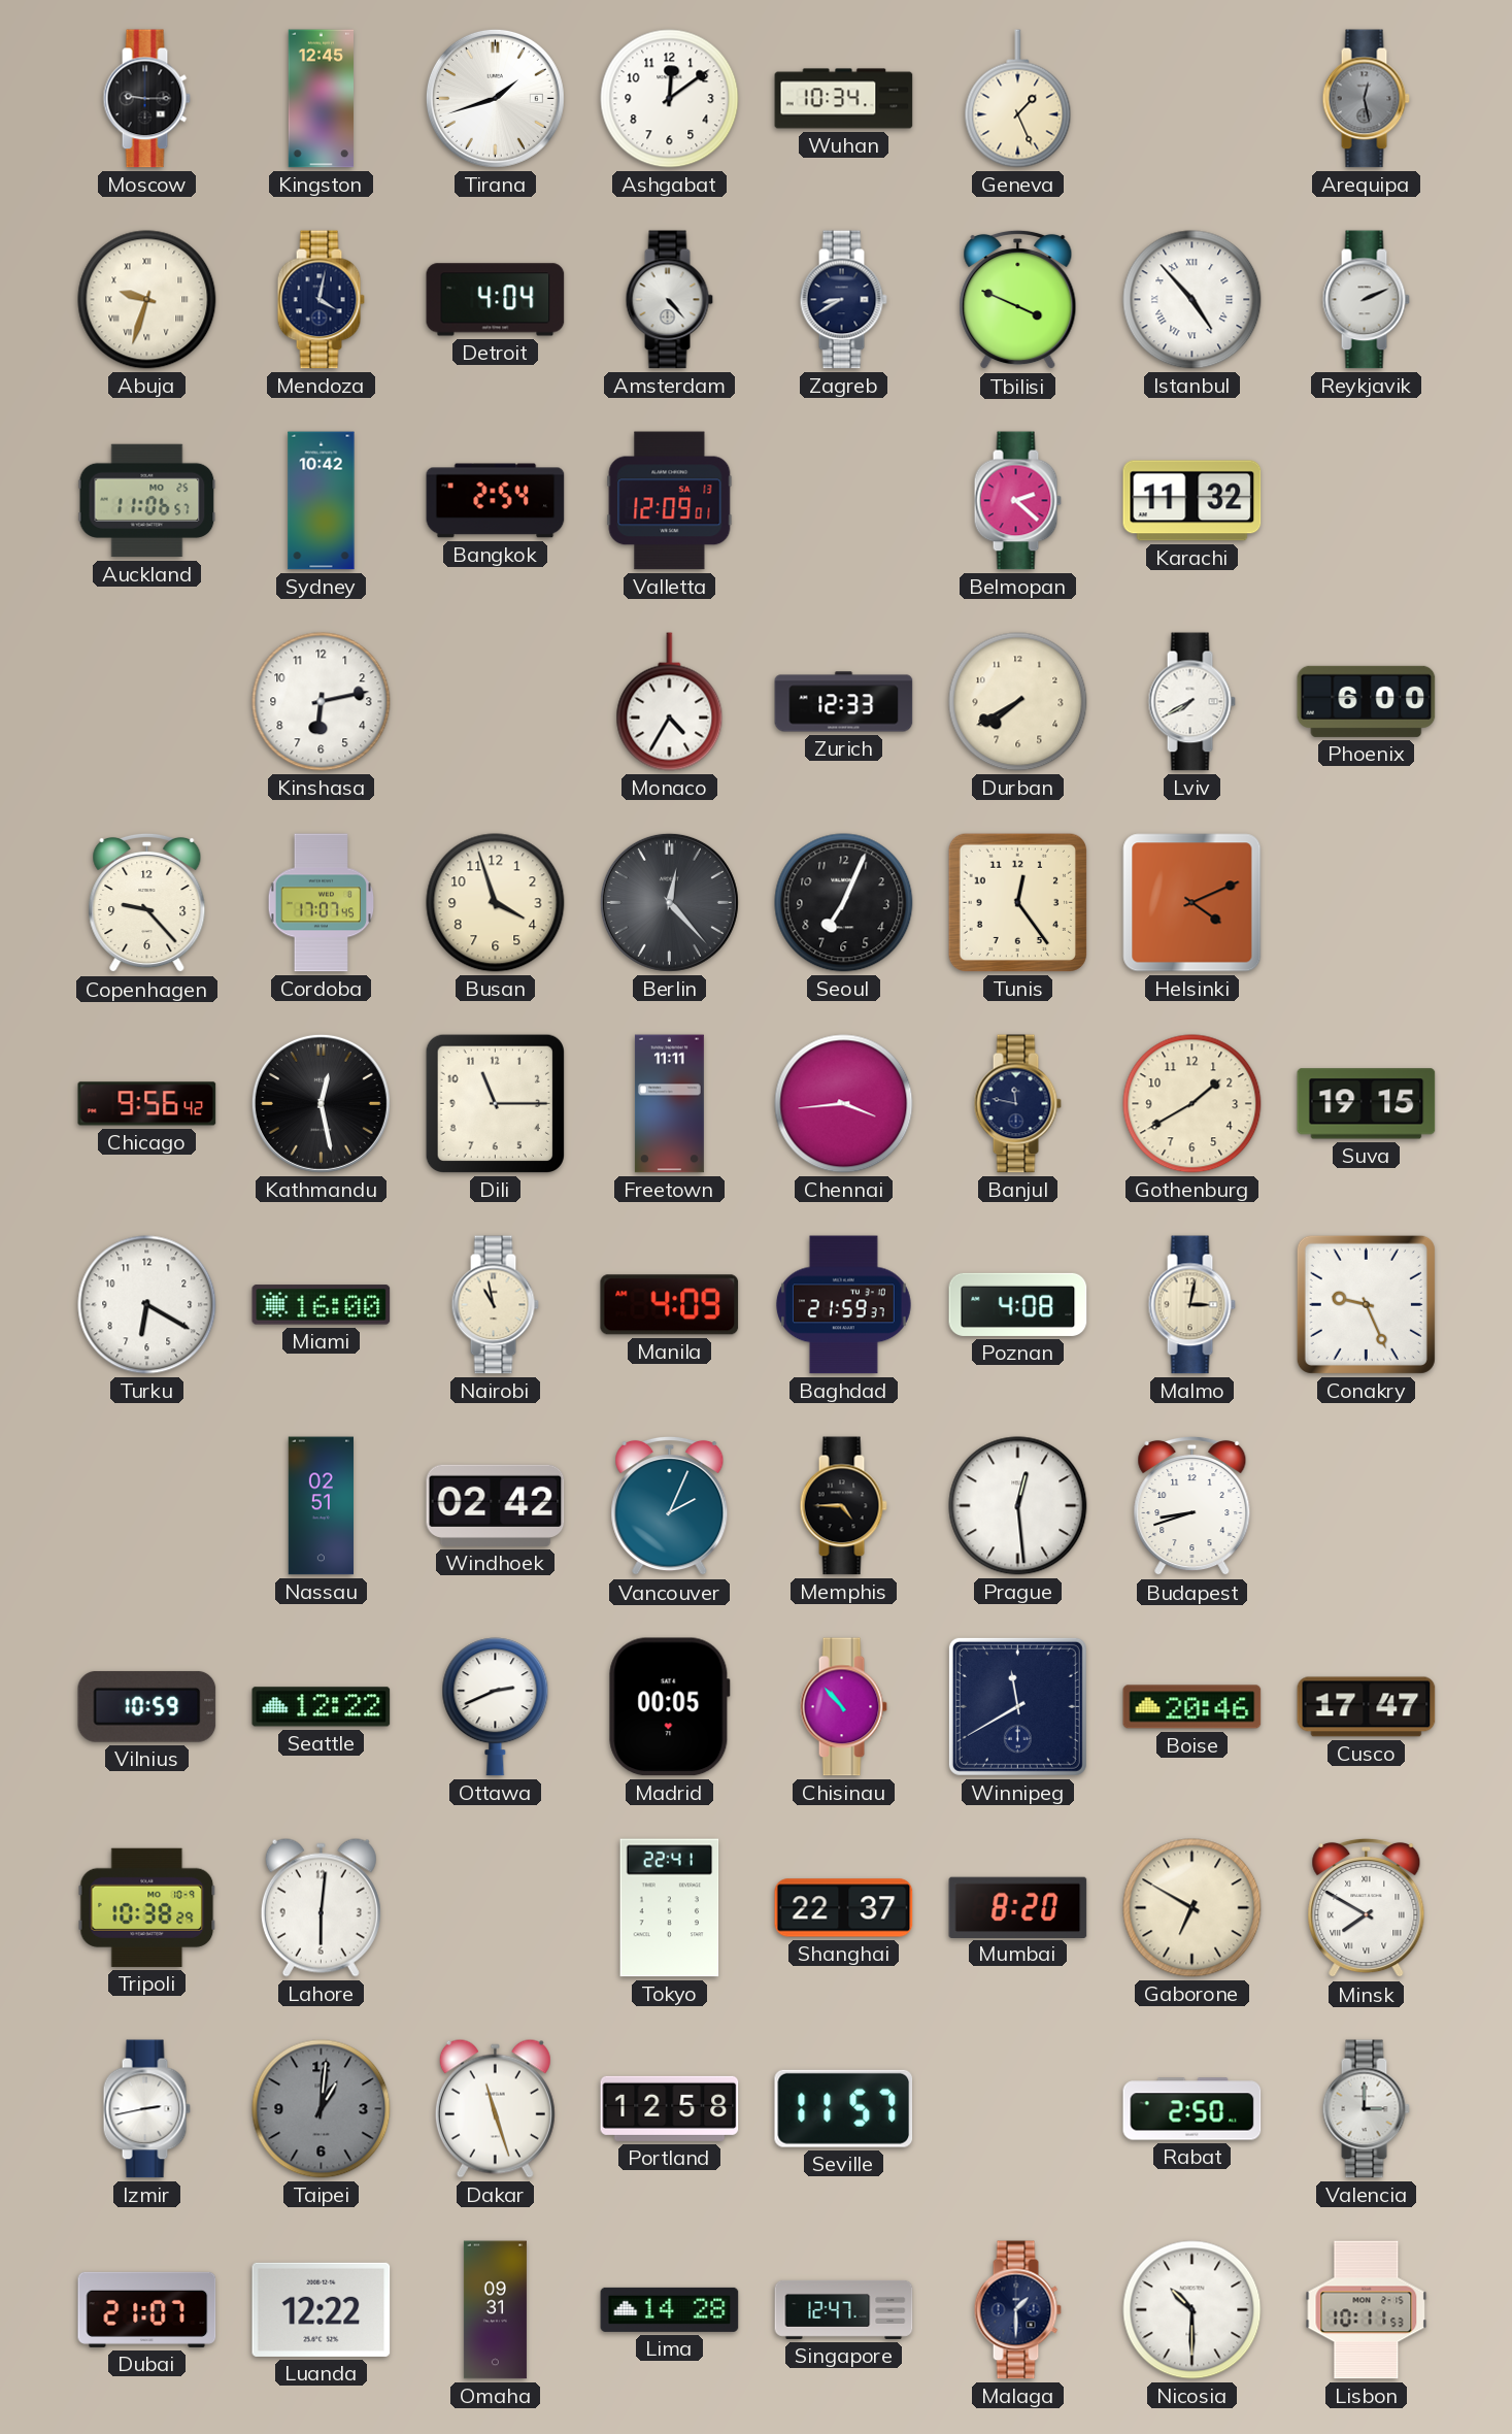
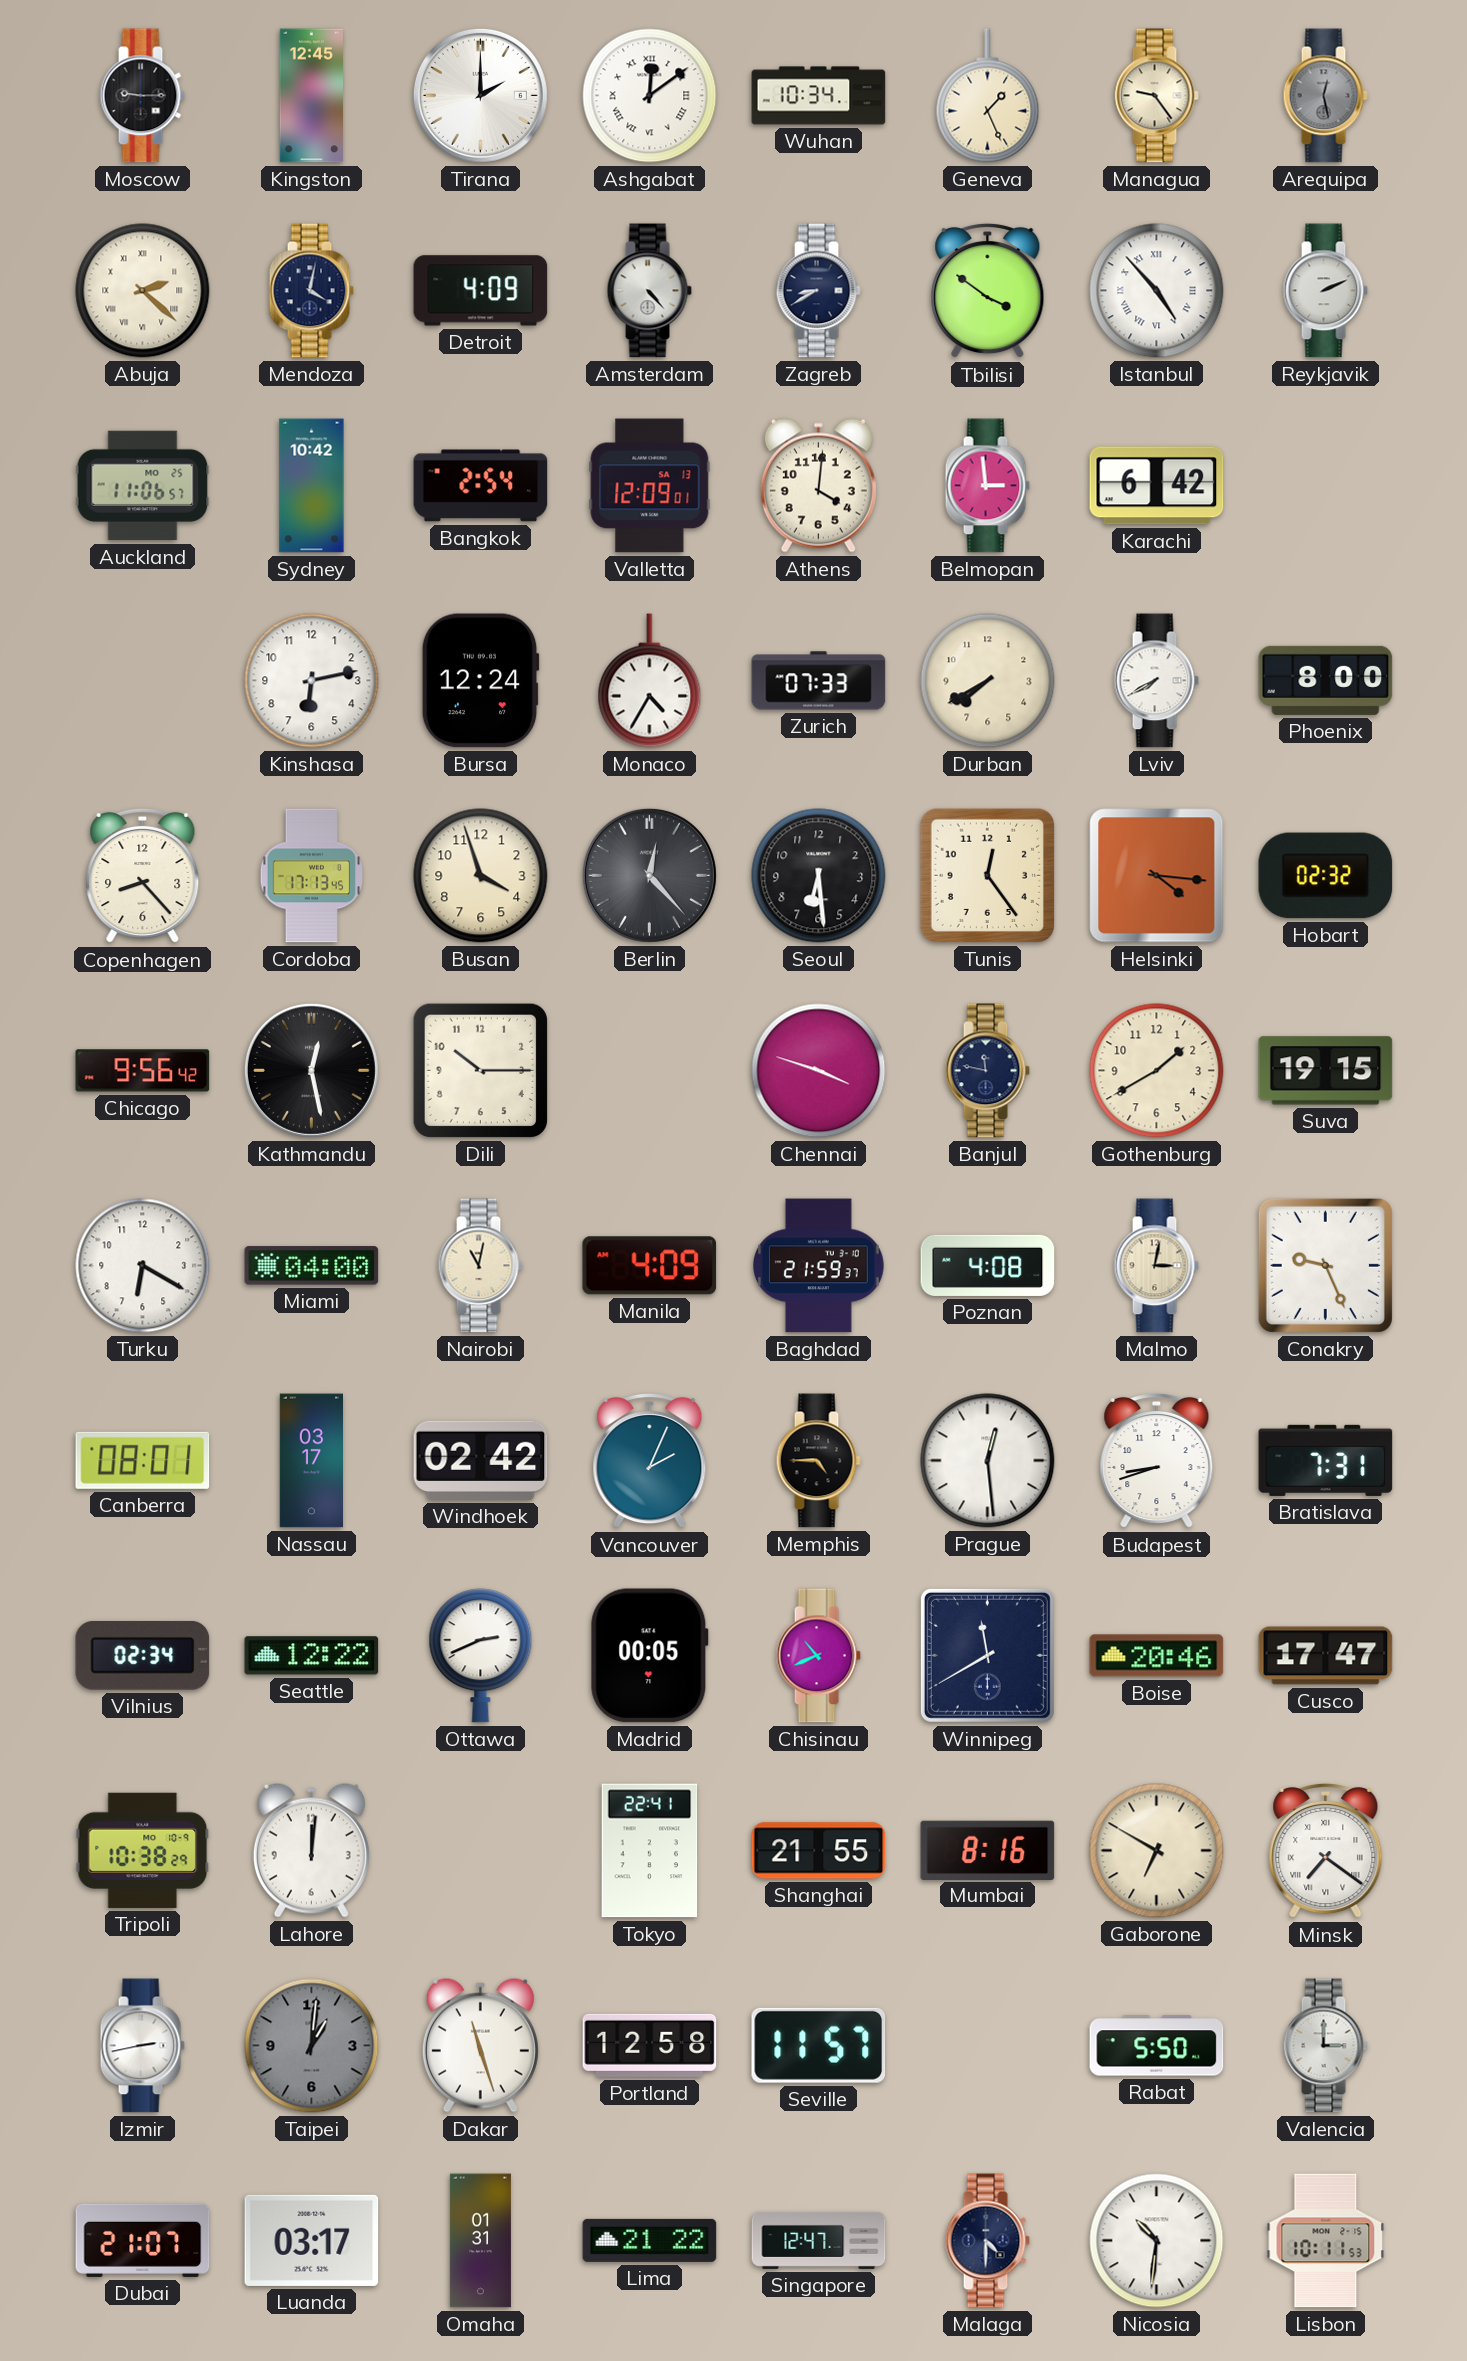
Tirana: 1:42 -> 2:00 (480, 95)
Ashgabat numerals: Arabic -> Roman (650, 96)
Managua: none -> 9:24 (1156, 96)
Abuja: 9:33 -> 2:22 (143, 291)
Detroit: 4:04 -> 4:09 (481, 291)
Tbilisi: 3:49 -> 3:51 (988, 291)
Athens: none -> 4:01 (818, 485)
Belmopan: 2:22 -> 2:59 (987, 486)
Karachi: 11:32 -> 6:42 (1157, 486)
Bursa: none -> 12:24 (480, 681)
Zurich: 12:33 -> 07:33 (819, 681)
Phoenix: 6:00 -> 8:00 (1326, 680)
Copenhagen: 9:23 -> 8:23 (143, 876)
Cordoba: 17:07 -> 17:13 (312, 876)
Seoul: 7:04 -> 6:29 (819, 876)
Helsinki: 4:11 -> 4:16 (1157, 876)
Hobart: none -> 02:32 (1326, 876)
Dili: 11:15 -> 10:15 (480, 1070)
Freetown: 11:11 -> none (669, 1104)
Chennai: 3:44 -> 3:48 (819, 1071)
Miami: 16:00 -> 04:00 (312, 1266)
Nairobi: 10:58 -> 11:02 (480, 1266)
Canberra: none -> 08:01 (143, 1460)
Nassau: 02:51 -> 03:17 (311, 1461)
Bratislava: none -> 7:31 (1326, 1460)
Vilnius: 10:59 -> 02:34 (143, 1656)
Chisinau: 10:53 -> 10:41 (818, 1656)
Lahore: 6:01 -> 12:01 (311, 1850)
Shanghai: 22:37 -> 21:55 (819, 1851)
Mumbai: 8:20 -> 8:16 (988, 1850)
Minsk: 7:50 -> 7:21 (1326, 1851)
Rabat: 2:50 -> 5:50 (1157, 2046)
Luanda: 12:22 -> 03:17 (312, 2240)
Omaha: 09:31 -> 01:31 (480, 2241)
Lima: 14:28 -> 21:22 (650, 2240)
Malaga: 1:30 -> 4:30 (987, 2241)
Nicosia: 10:30 -> 10:31 (1157, 2241)
